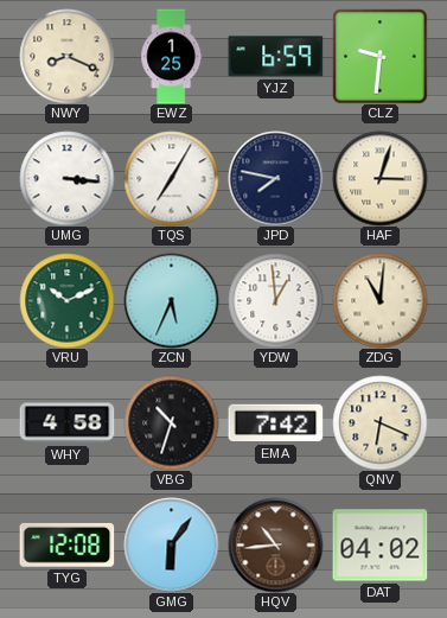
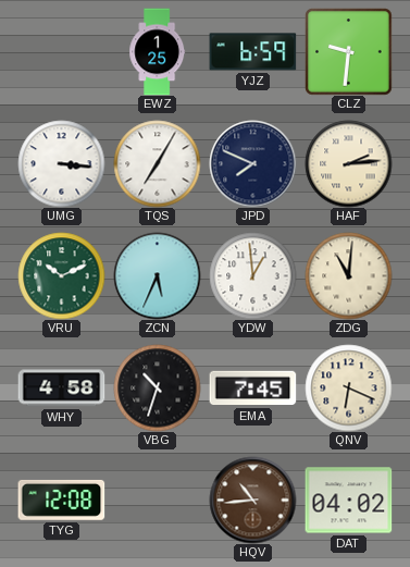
NWY: 8:19 -> none (66, 56)
JPD: 7:47 -> 7:49 (252, 163)
HAF: 3:03 -> 2:14 (348, 163)
EMA: 7:42 -> 7:45 (252, 389)
GMG: 6:06 -> none (171, 544)
